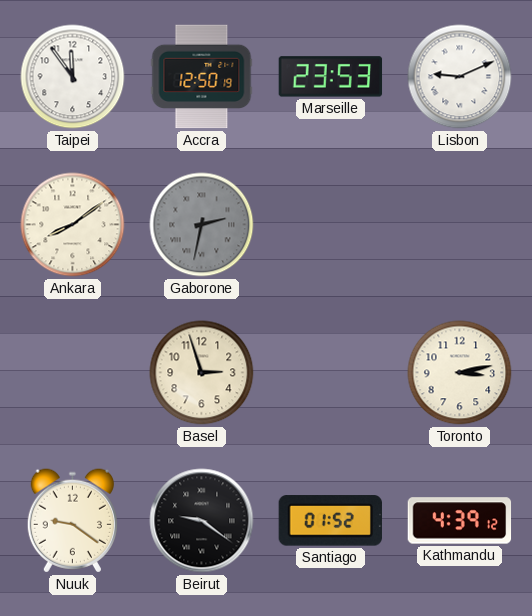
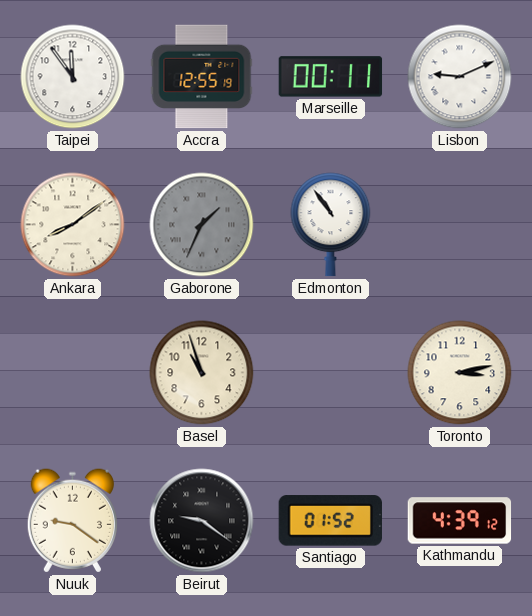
Accra: 12:50 -> 12:55 (202, 77)
Marseille: 23:53 -> 00:11 (331, 77)
Gaborone: 2:32 -> 1:34 (202, 225)
Edmonton: none -> 10:54 (331, 225)
Basel: 2:57 -> 10:57 (202, 373)
